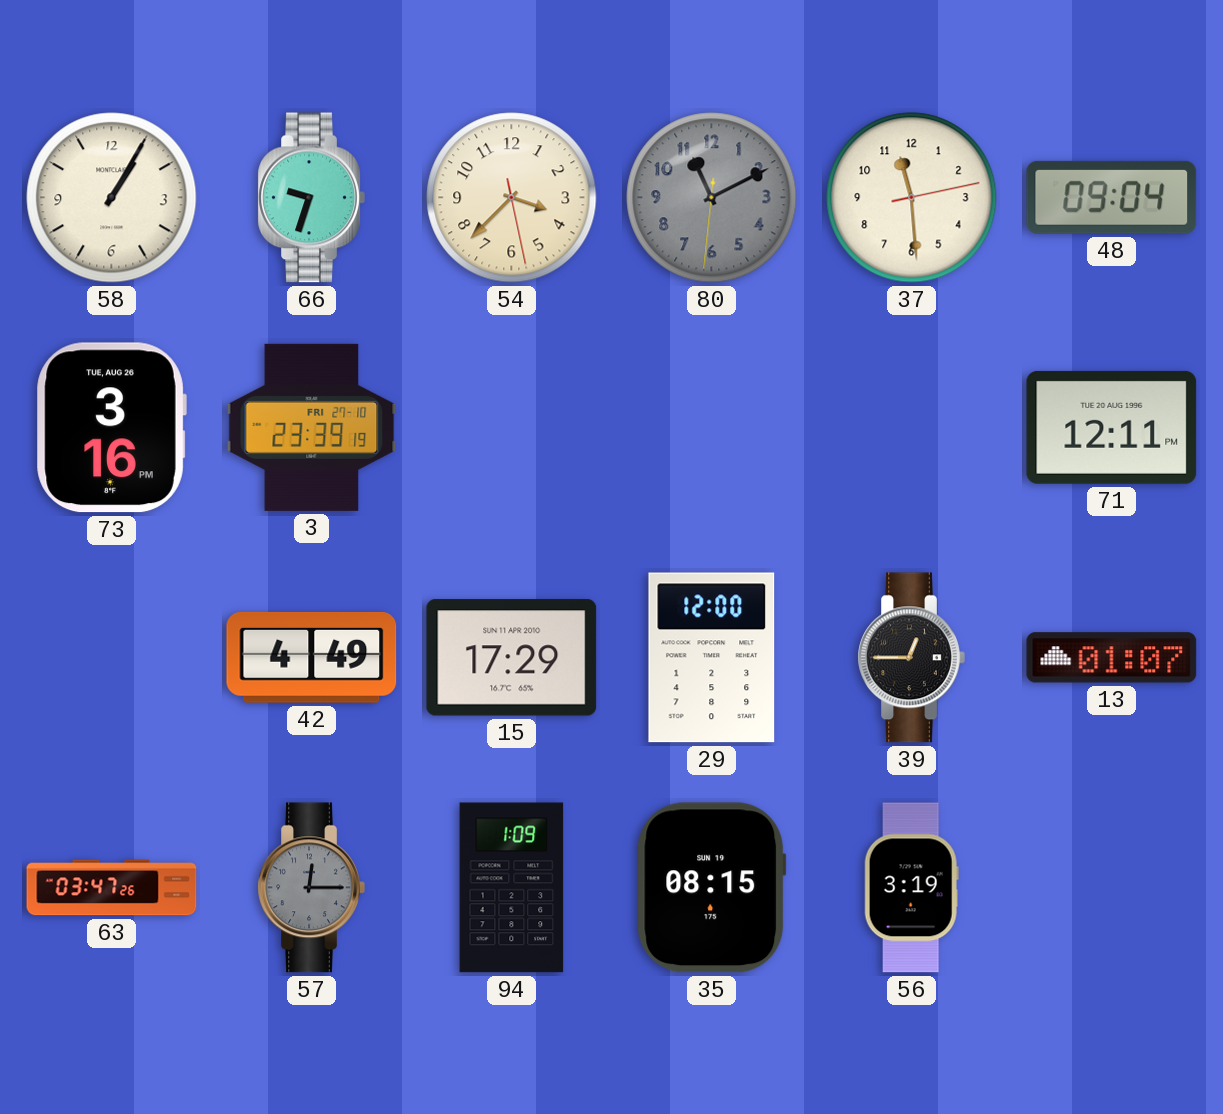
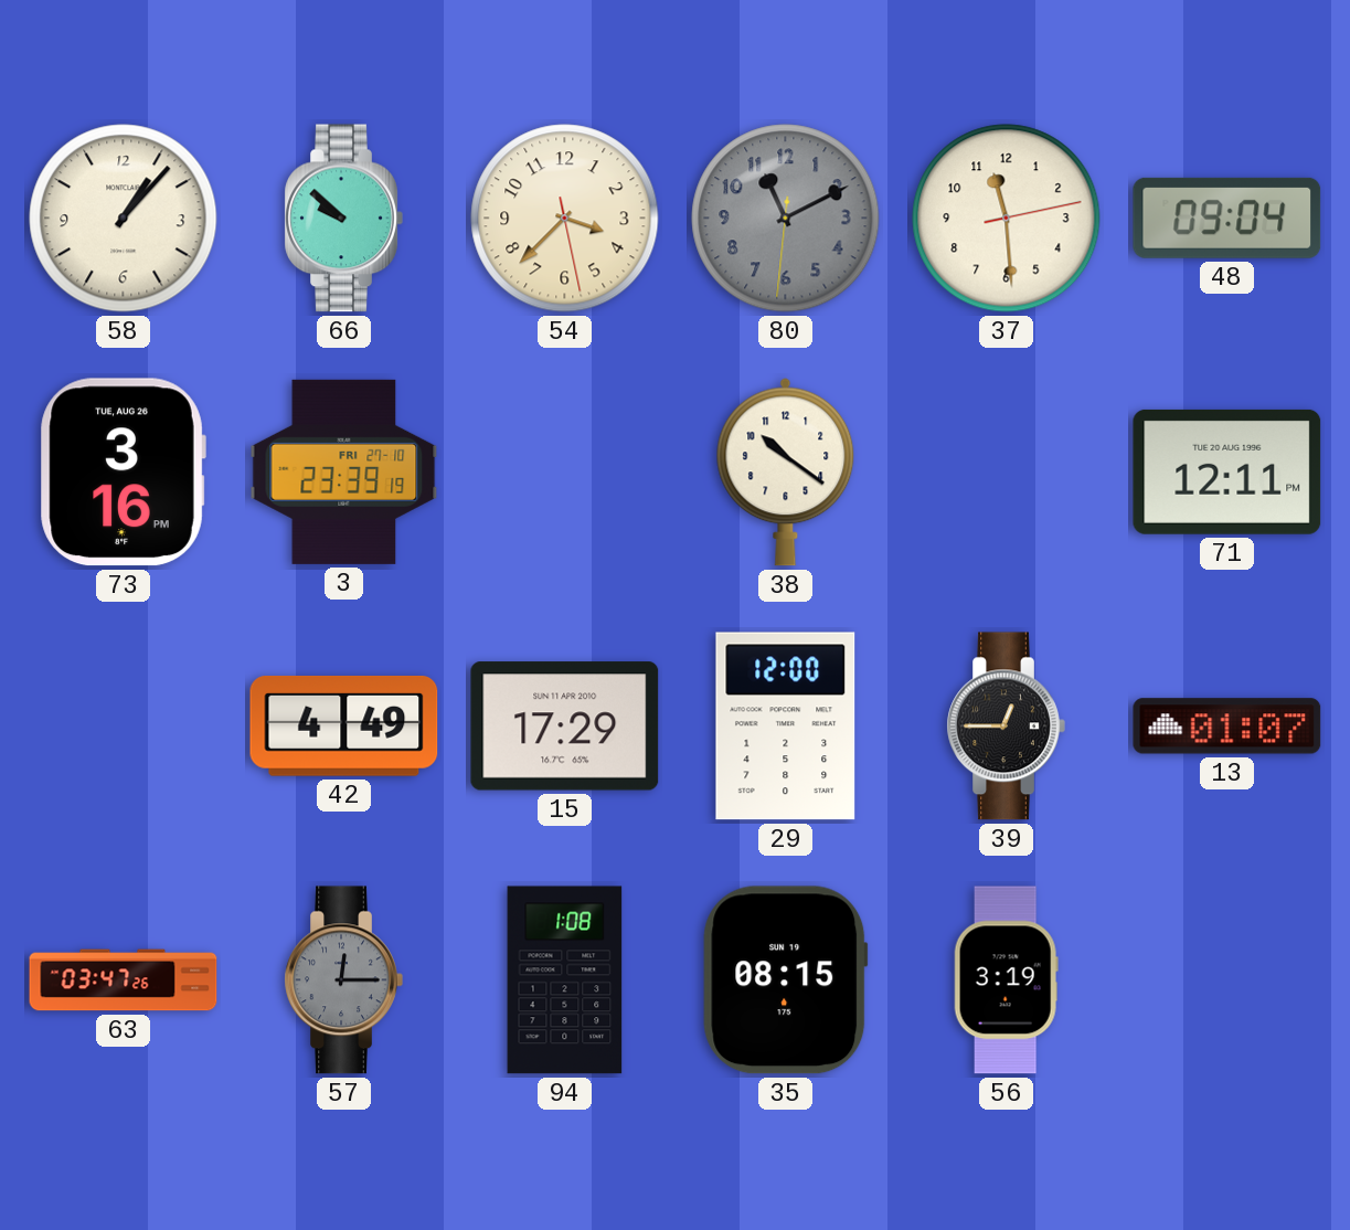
58: 1:05 -> 1:07 (124, 219)
66: 9:33 -> 9:52 (343, 219)
38: none -> 10:21 (786, 473)
94: 1:09 -> 1:08 (565, 980)
